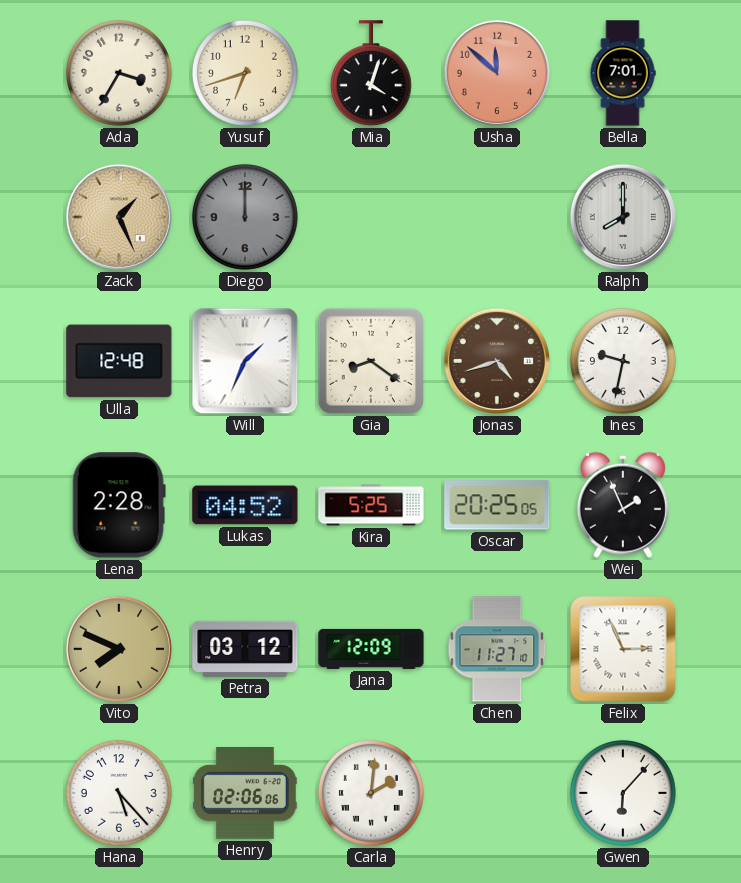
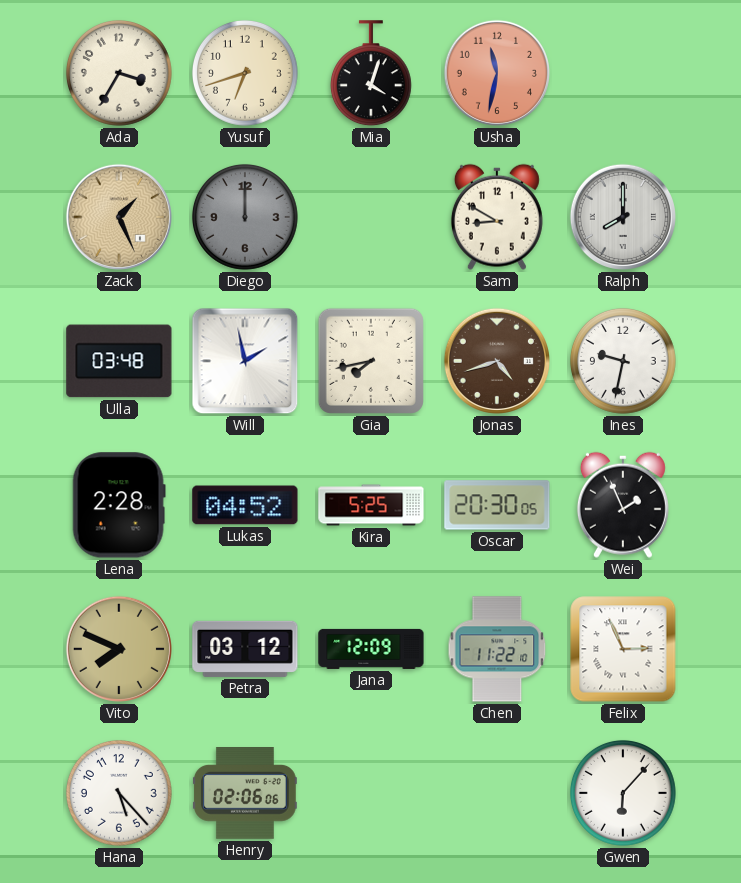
Usha: 11:52 -> 11:32 (497, 73)
Bella: 7:01 -> none (623, 73)
Sam: none -> 8:50 (497, 217)
Ulla: 12:48 -> 03:48 (119, 361)
Will: 1:34 -> 1:58 (245, 361)
Gia: 8:21 -> 7:43 (371, 361)
Oscar: 20:25 -> 20:30 (497, 505)
Chen: 11:27 -> 11:22 (497, 649)
Carla: 2:01 -> none (371, 793)
